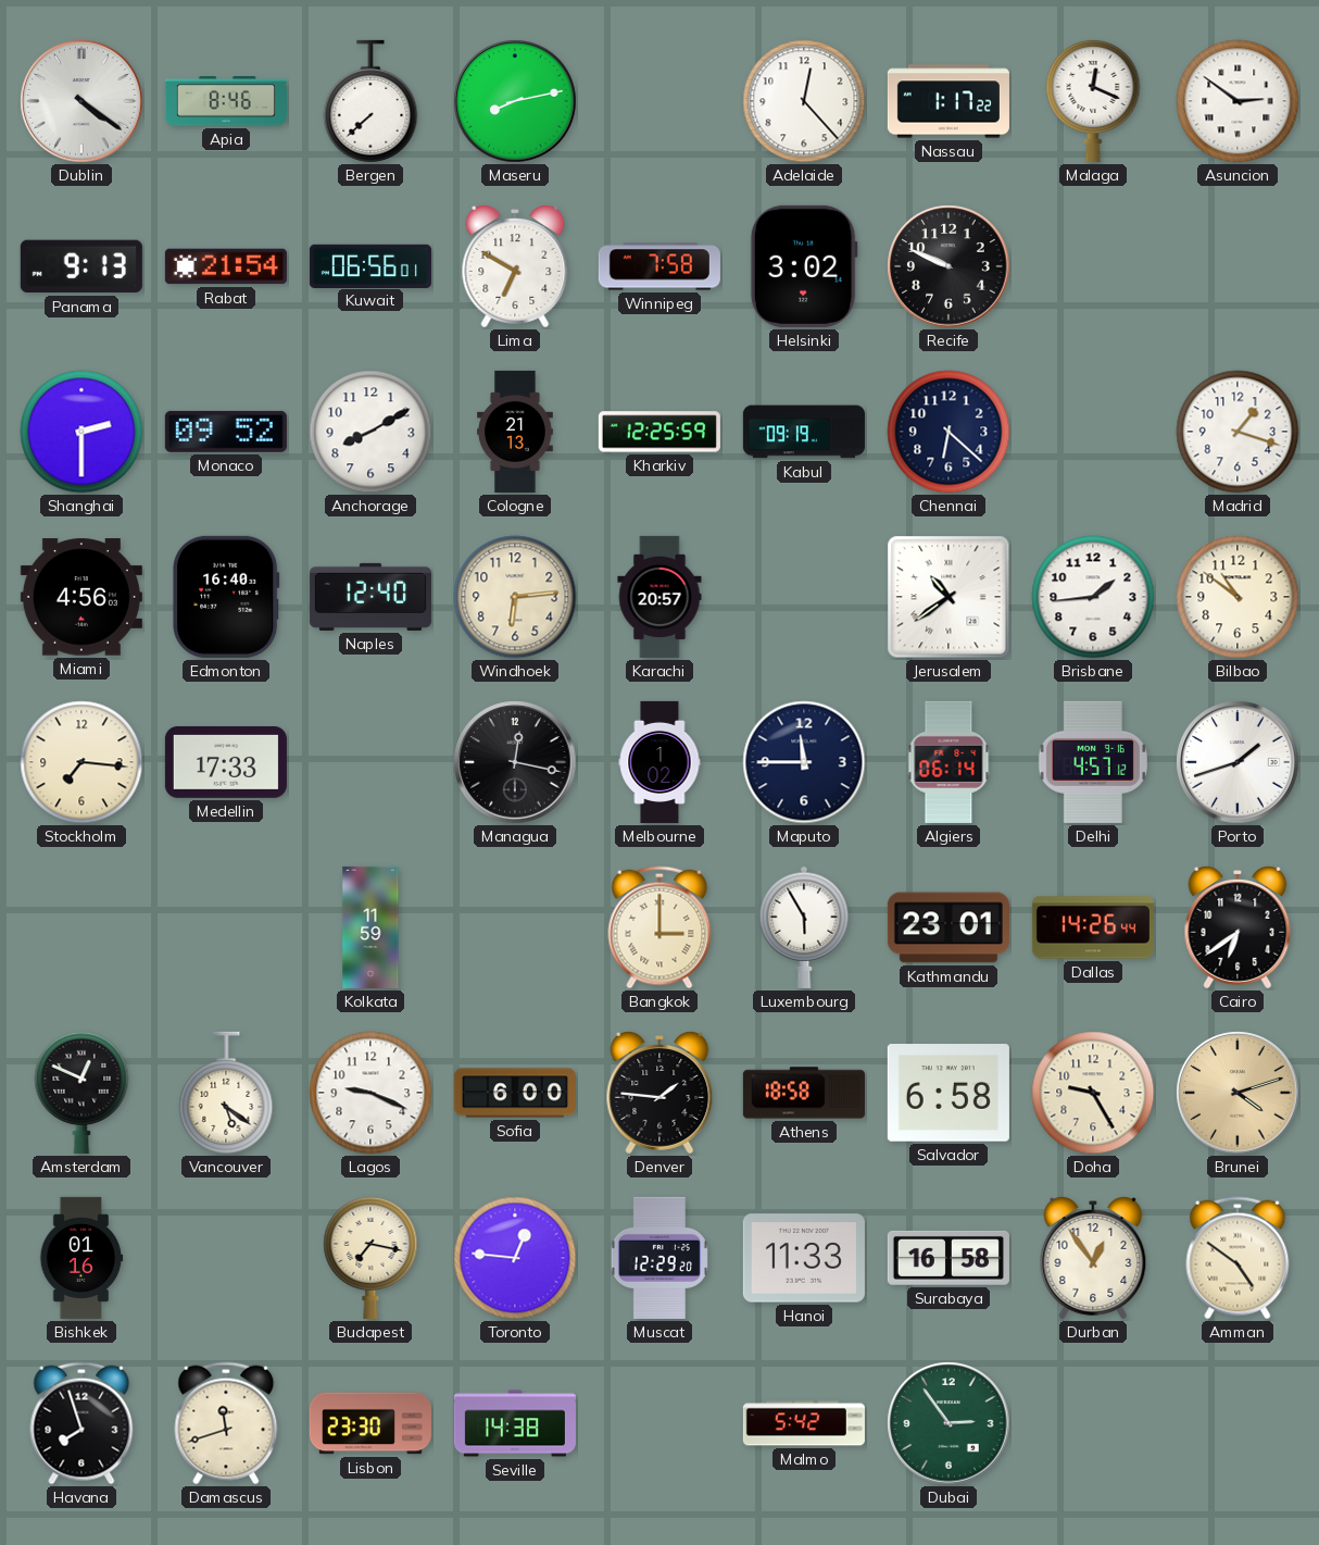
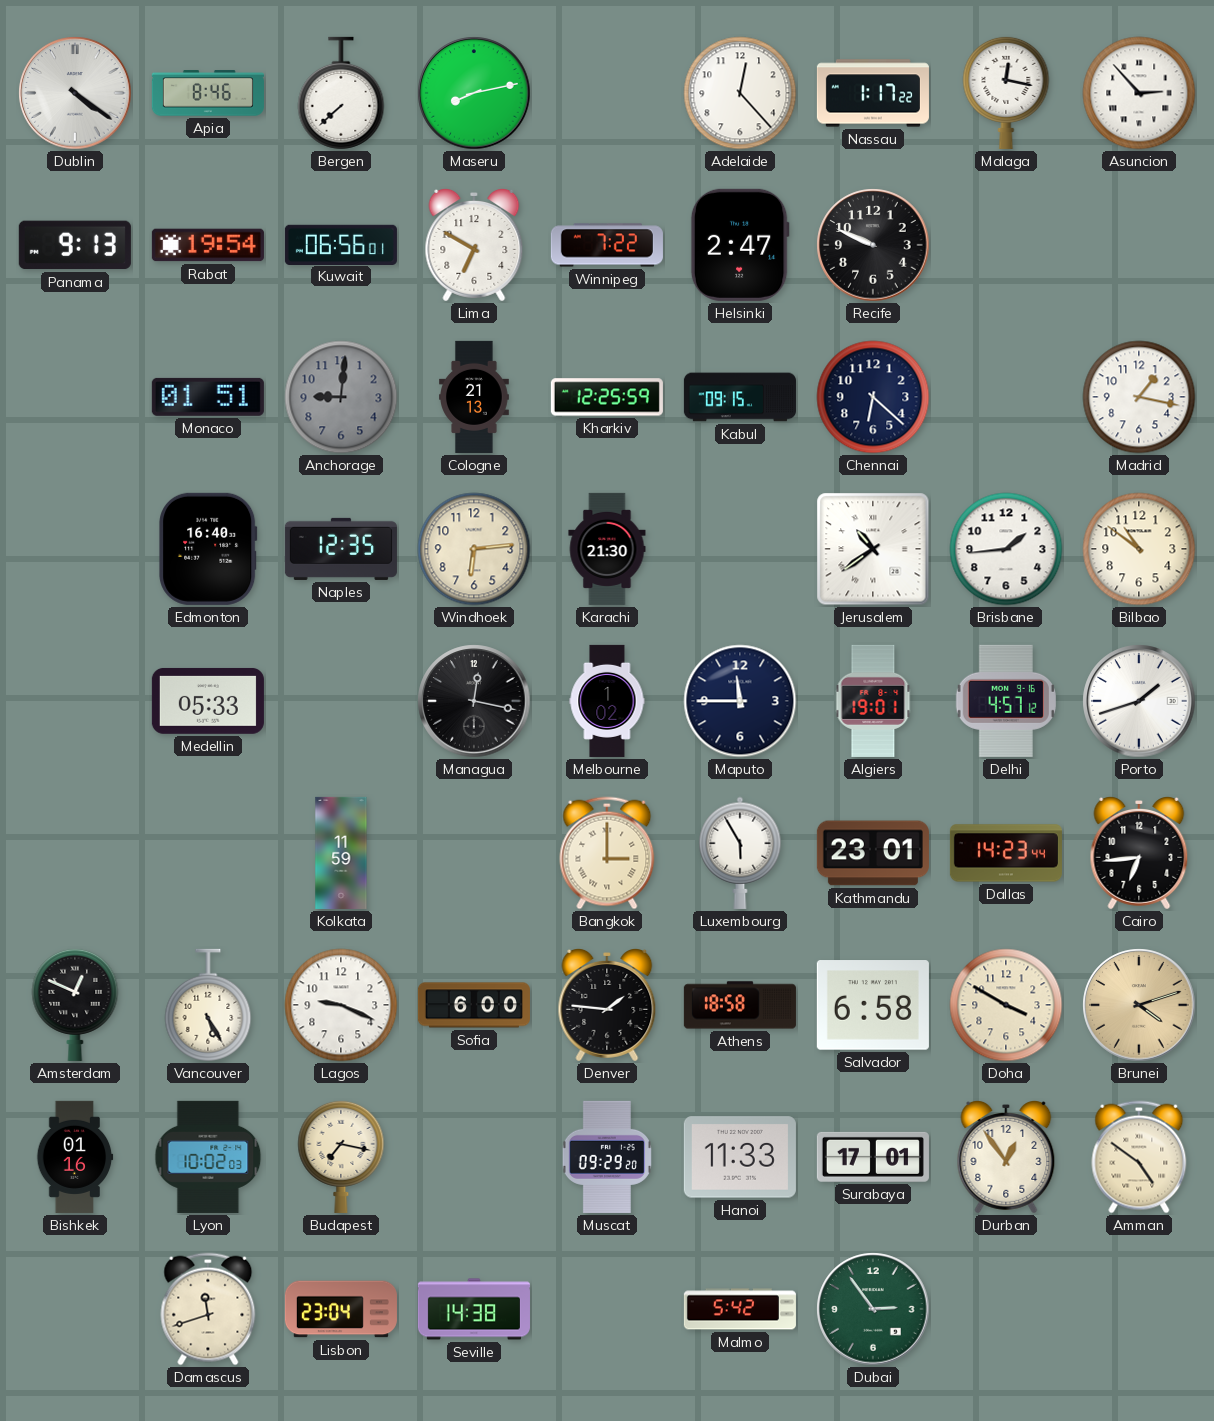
Malaga: 12:19 -> 12:17 (1006, 92)
Asuncion: 2:51 -> 2:53 (1139, 93)
Rabat: 21:54 -> 19:54 (208, 245)
Winnipeg: 7:58 -> 7:22 (607, 245)
Helsinki: 3:02 -> 2:47 (740, 245)
Shanghai: 2:30 -> none (81, 432)
Monaco: 09:52 -> 01:51 (208, 397)
Anchorage: 8:10 -> 9:01 (341, 397)
Anchorage dial: white -> grey (341, 397)
Kabul: 09:19 -> 09:15 (740, 397)
Madrid: 1:18 -> 1:17 (1139, 397)
Miami: 4:56 -> none (81, 597)
Naples: 12:40 -> 12:35 (341, 549)
Karachi: 20:57 -> 21:30 (607, 549)
Stockholm: 7:16 -> none (81, 762)
Medellin: 17:33 -> 05:33 (208, 701)
Algiers: 06:14 -> 19:01 (873, 701)
Dallas: 14:26 -> 14:23 (1006, 853)
Cairo: 6:39 -> 6:44 (1139, 854)
Vancouver: 5:21 -> 5:25 (208, 1005)
Doha: 9:25 -> 3:50 (1006, 1005)
Lyon: none -> 10:02 (208, 1157)
Toronto: 12:46 -> none (515, 1258)
Muscat: 12:29 -> 09:29 (607, 1157)
Surabaya: 16:58 -> 17:01 (873, 1157)
Havana: 7:57 -> none (81, 1423)
Lisbon: 23:30 -> 23:04 (341, 1309)
